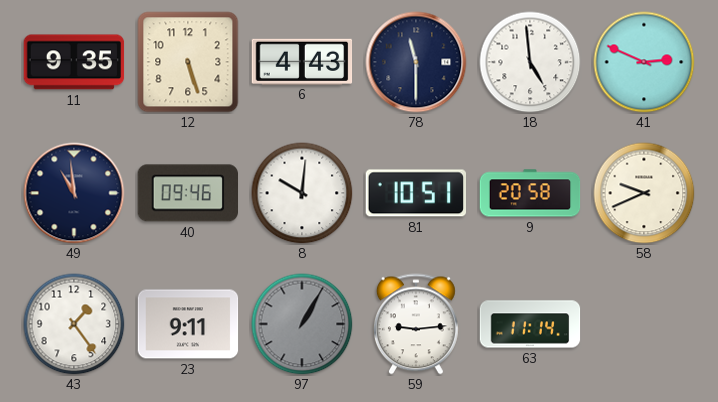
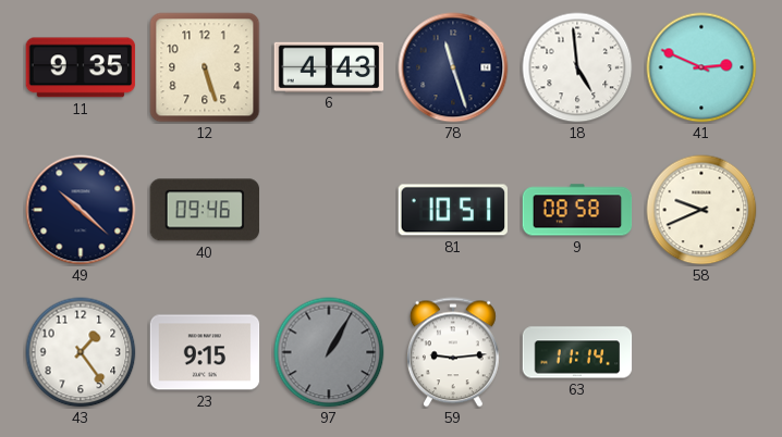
78: 11:30 -> 11:27 (453, 67)
49: 10:59 -> 10:22 (81, 210)
8: 10:01 -> none (302, 193)
9: 20:58 -> 08:58 (577, 210)
23: 9:11 -> 9:15 (205, 352)
